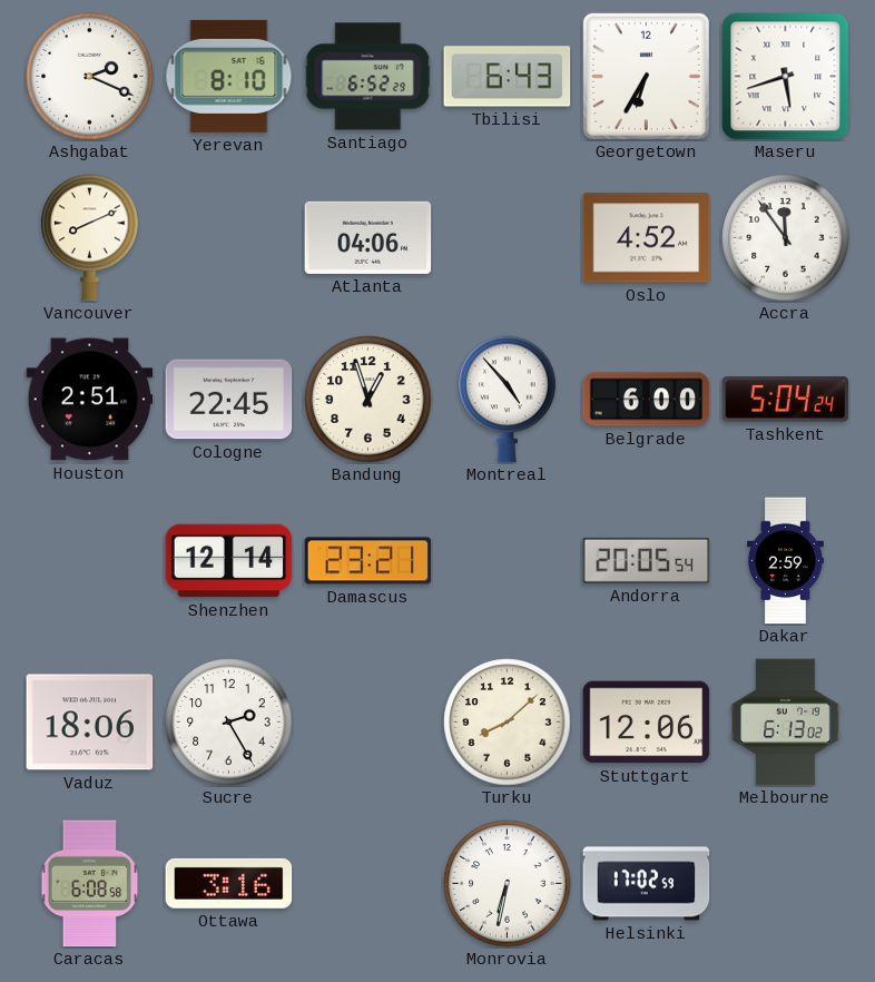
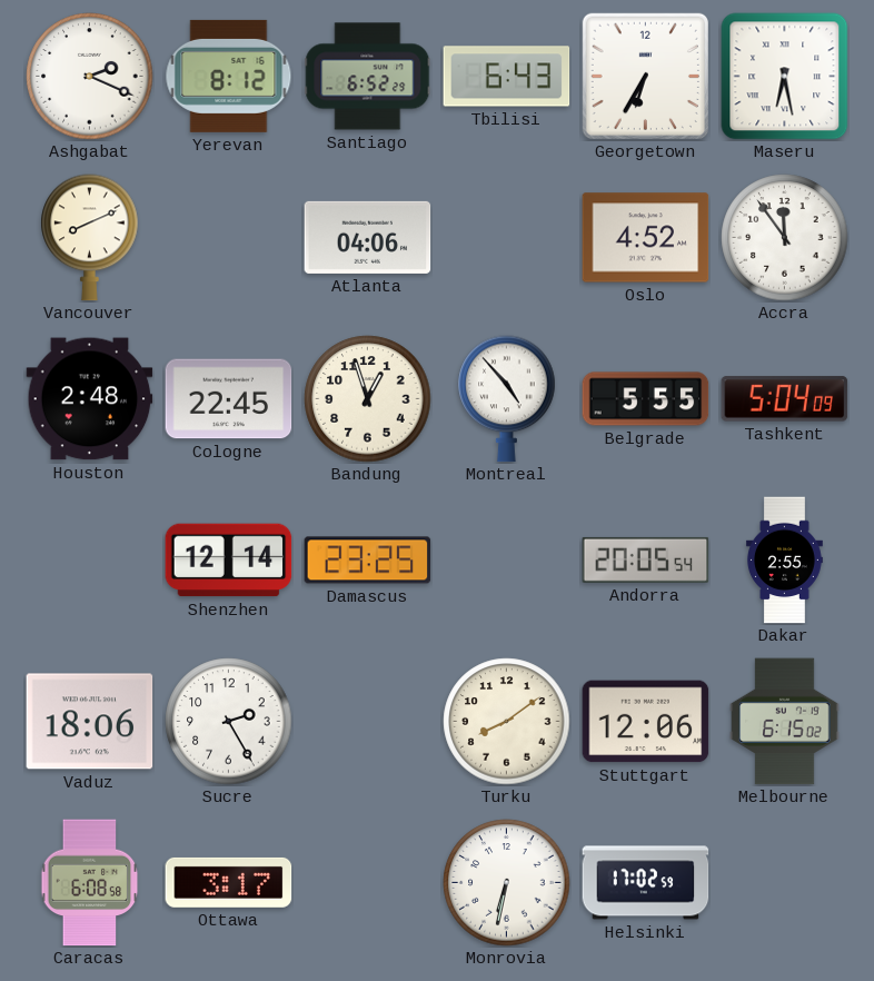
Yerevan: 8:10 -> 8:12 (229, 76)
Maseru: 5:42 -> 6:28 (785, 77)
Houston: 2:51 -> 2:48 (90, 399)
Belgrade: 6:00 -> 5:55 (646, 399)
Tashkent: 5:04:24 -> 5:04:09 (785, 399)
Damascus: 23:21 -> 23:25 (368, 561)
Dakar: 2:59 -> 2:55 (785, 561)
Turku: 8:08 -> 8:09 (507, 722)
Melbourne: 6:13 -> 6:15 (785, 722)
Ottawa: 3:16 -> 3:17 (229, 882)
